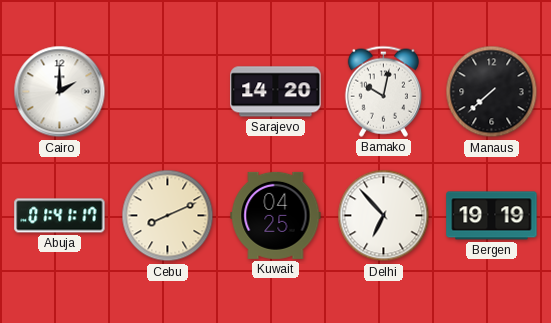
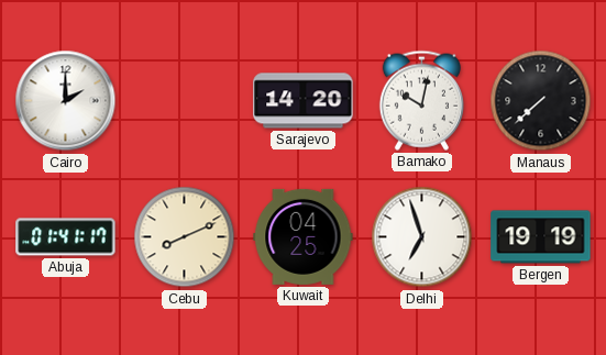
Delhi: 6:53 -> 6:57 (422, 237)
